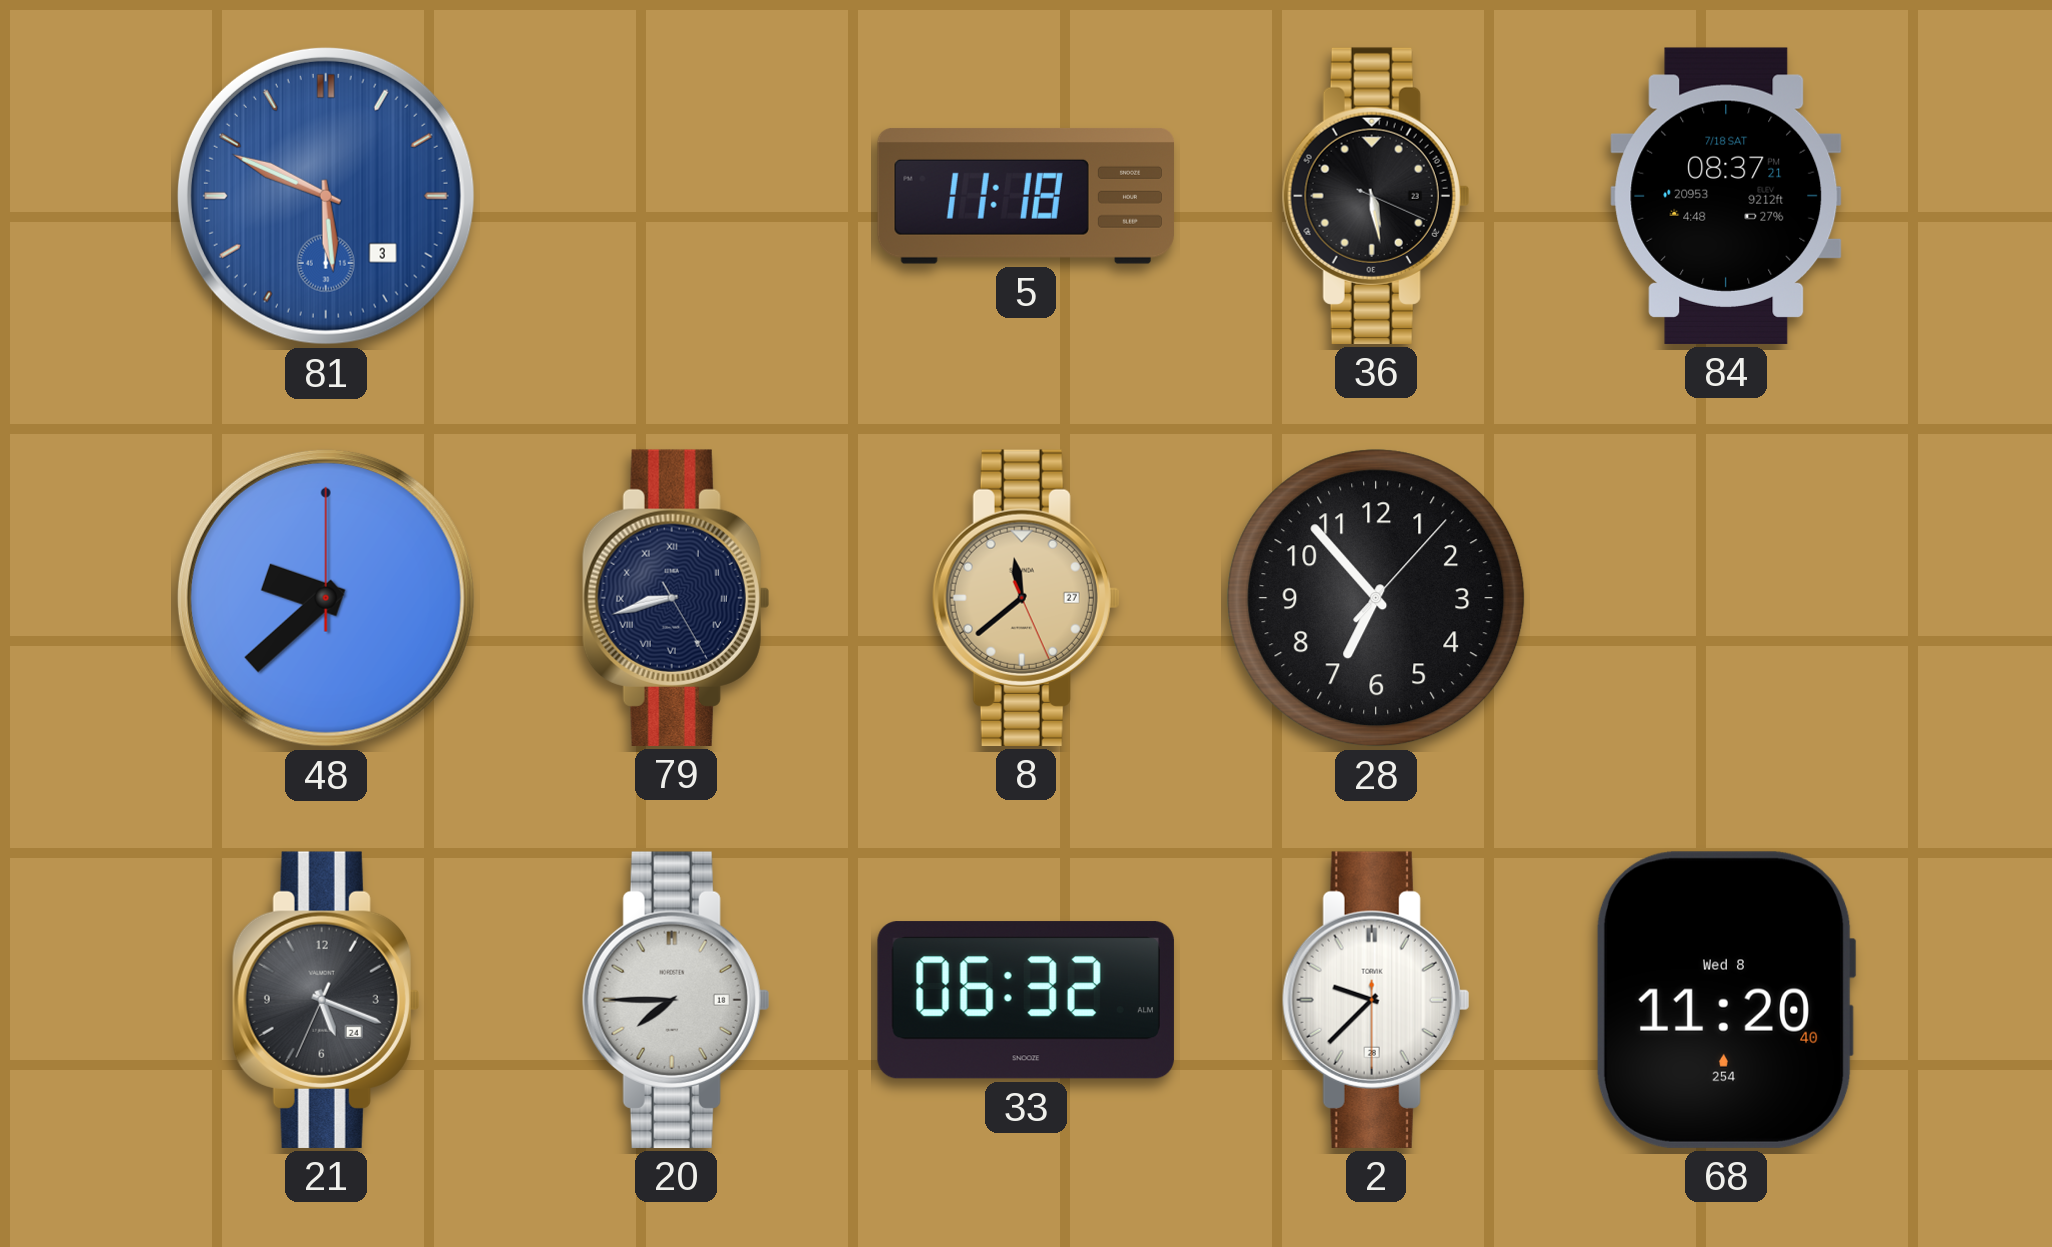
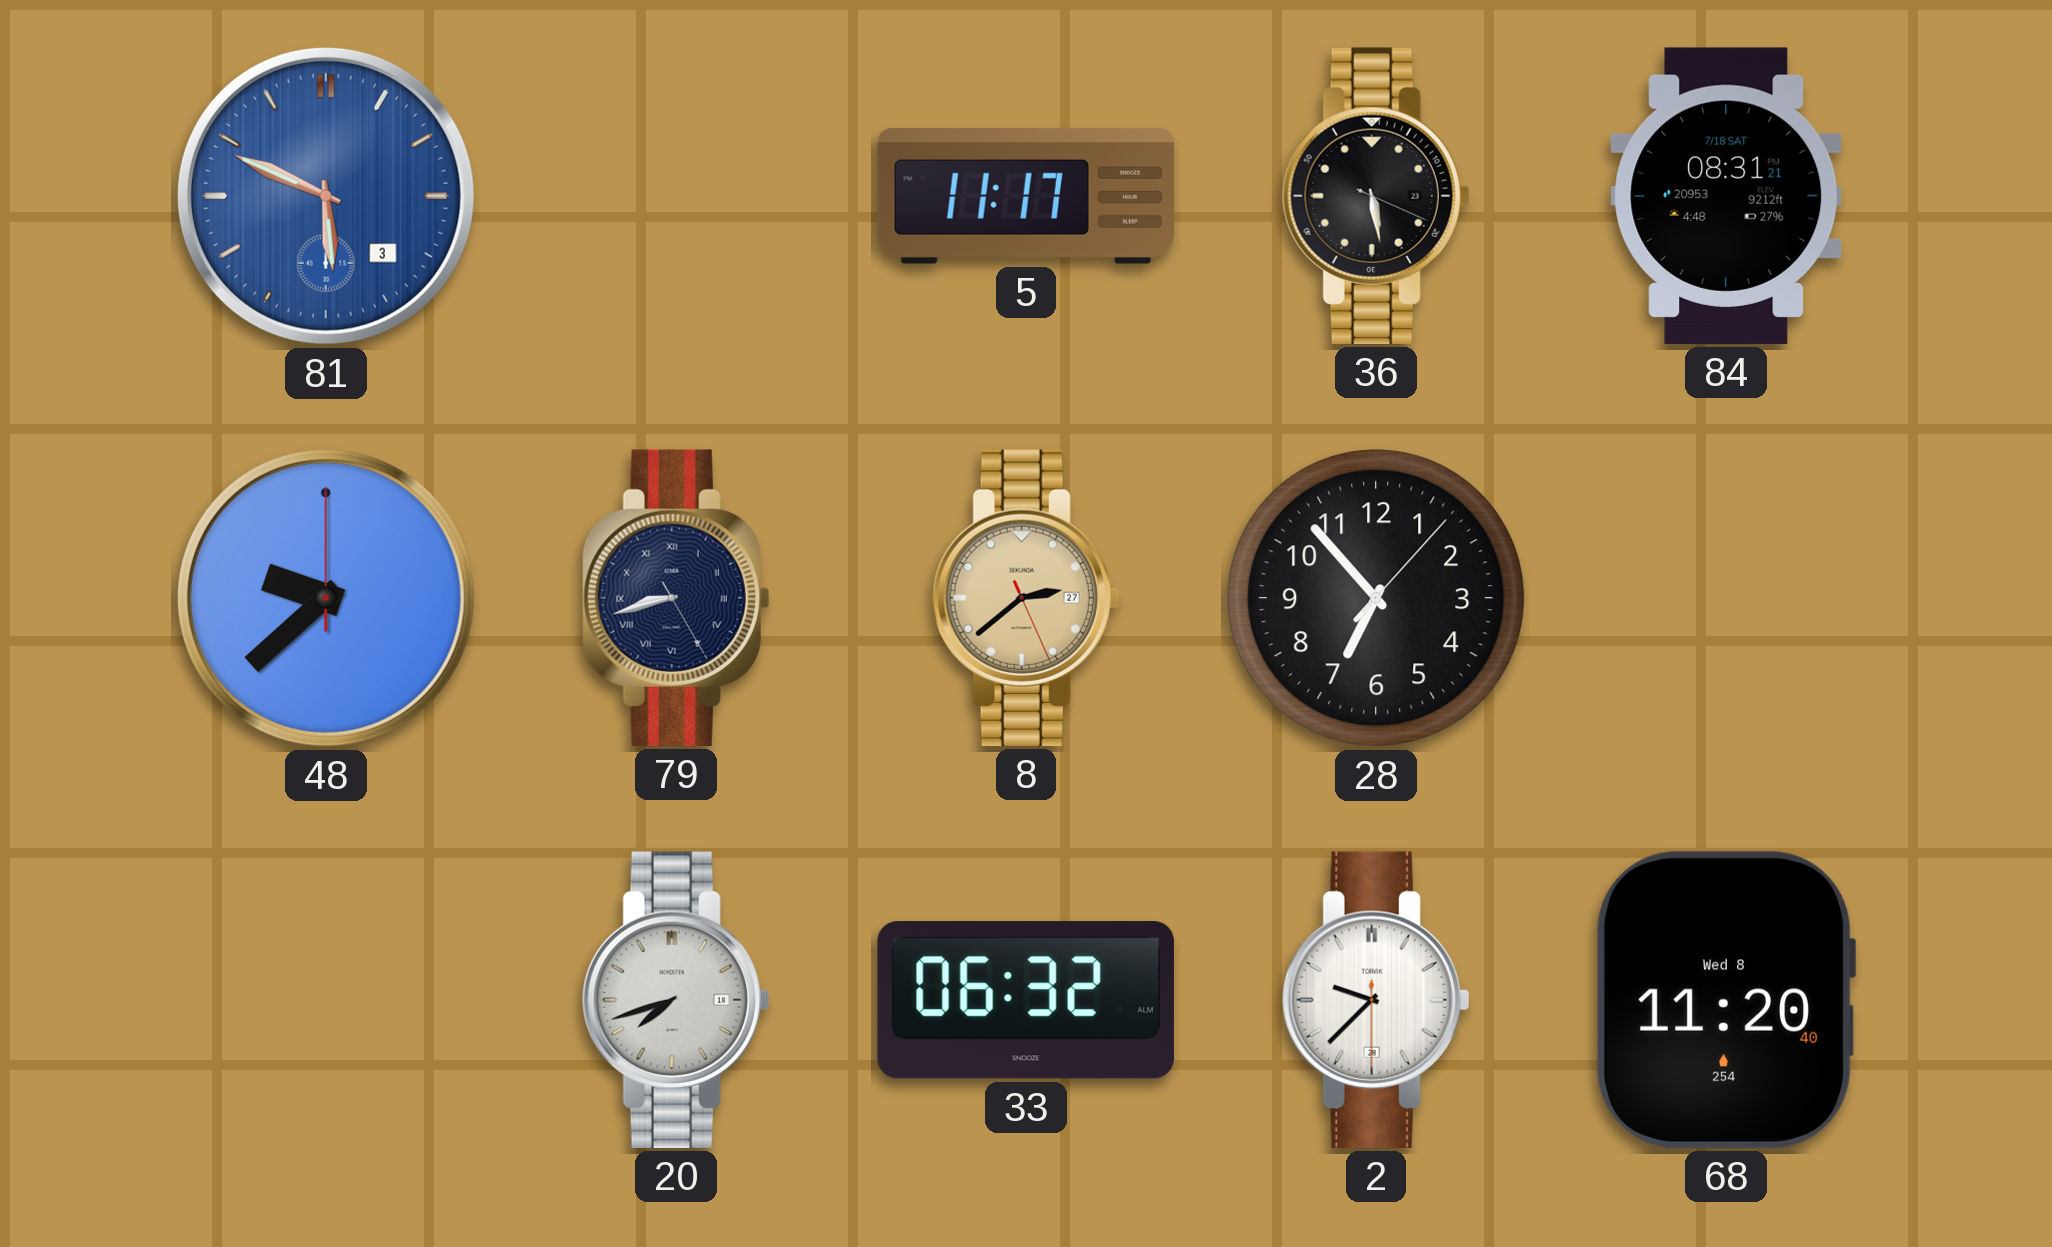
5: 11:18 -> 11:17 (1025, 196)
84: 08:37 -> 08:31 (1726, 196)
8: 11:38 -> 2:38 (1026, 598)
21: 5:18 -> none (326, 1000)
20: 7:45 -> 7:42 (676, 1000)
